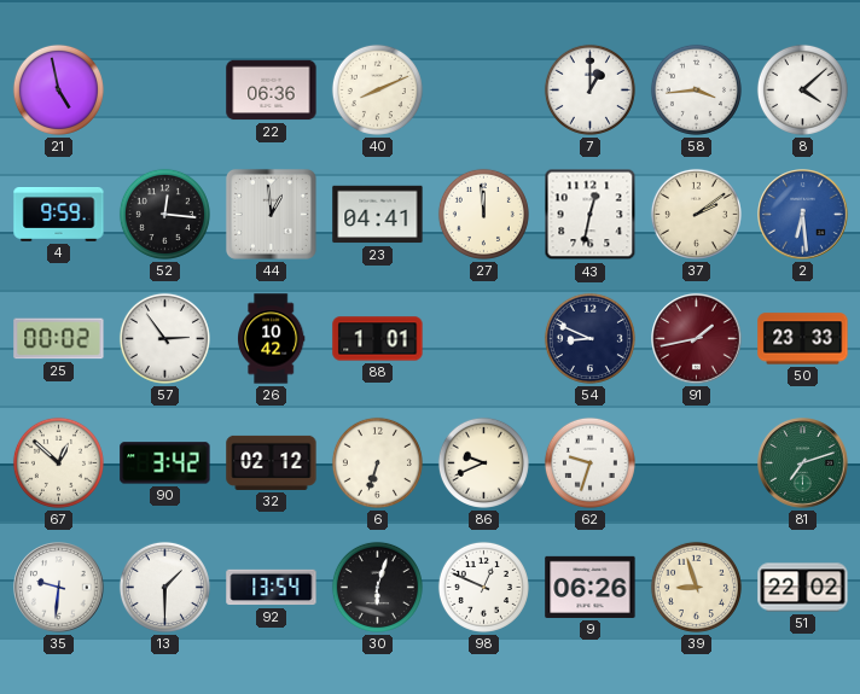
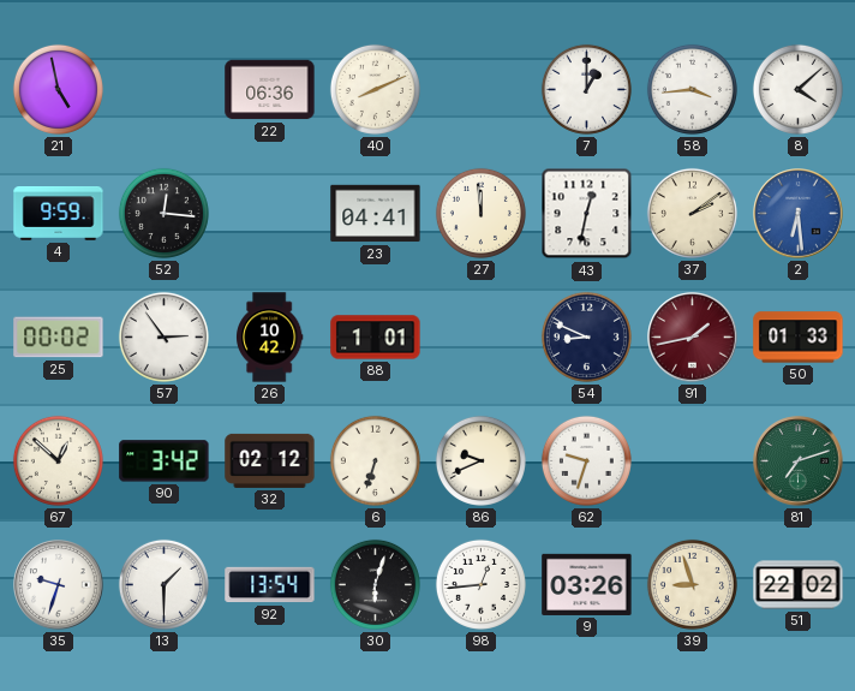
44: 12:59 -> none (271, 214)
50: 23:33 -> 01:33 (799, 338)
35: 9:31 -> 9:33 (59, 585)
98: 12:49 -> 12:44 (480, 584)
9: 06:26 -> 03:26 (587, 584)
